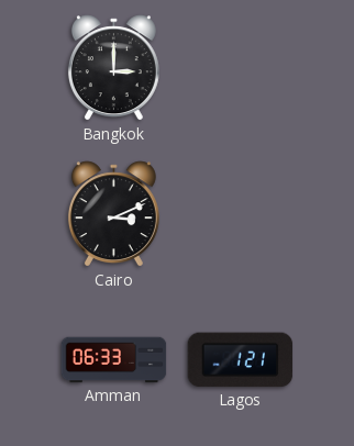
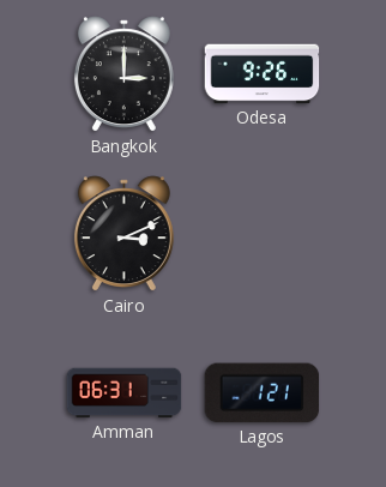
Odesa: none -> 9:26 (263, 74)
Amman: 06:33 -> 06:31 (125, 393)
